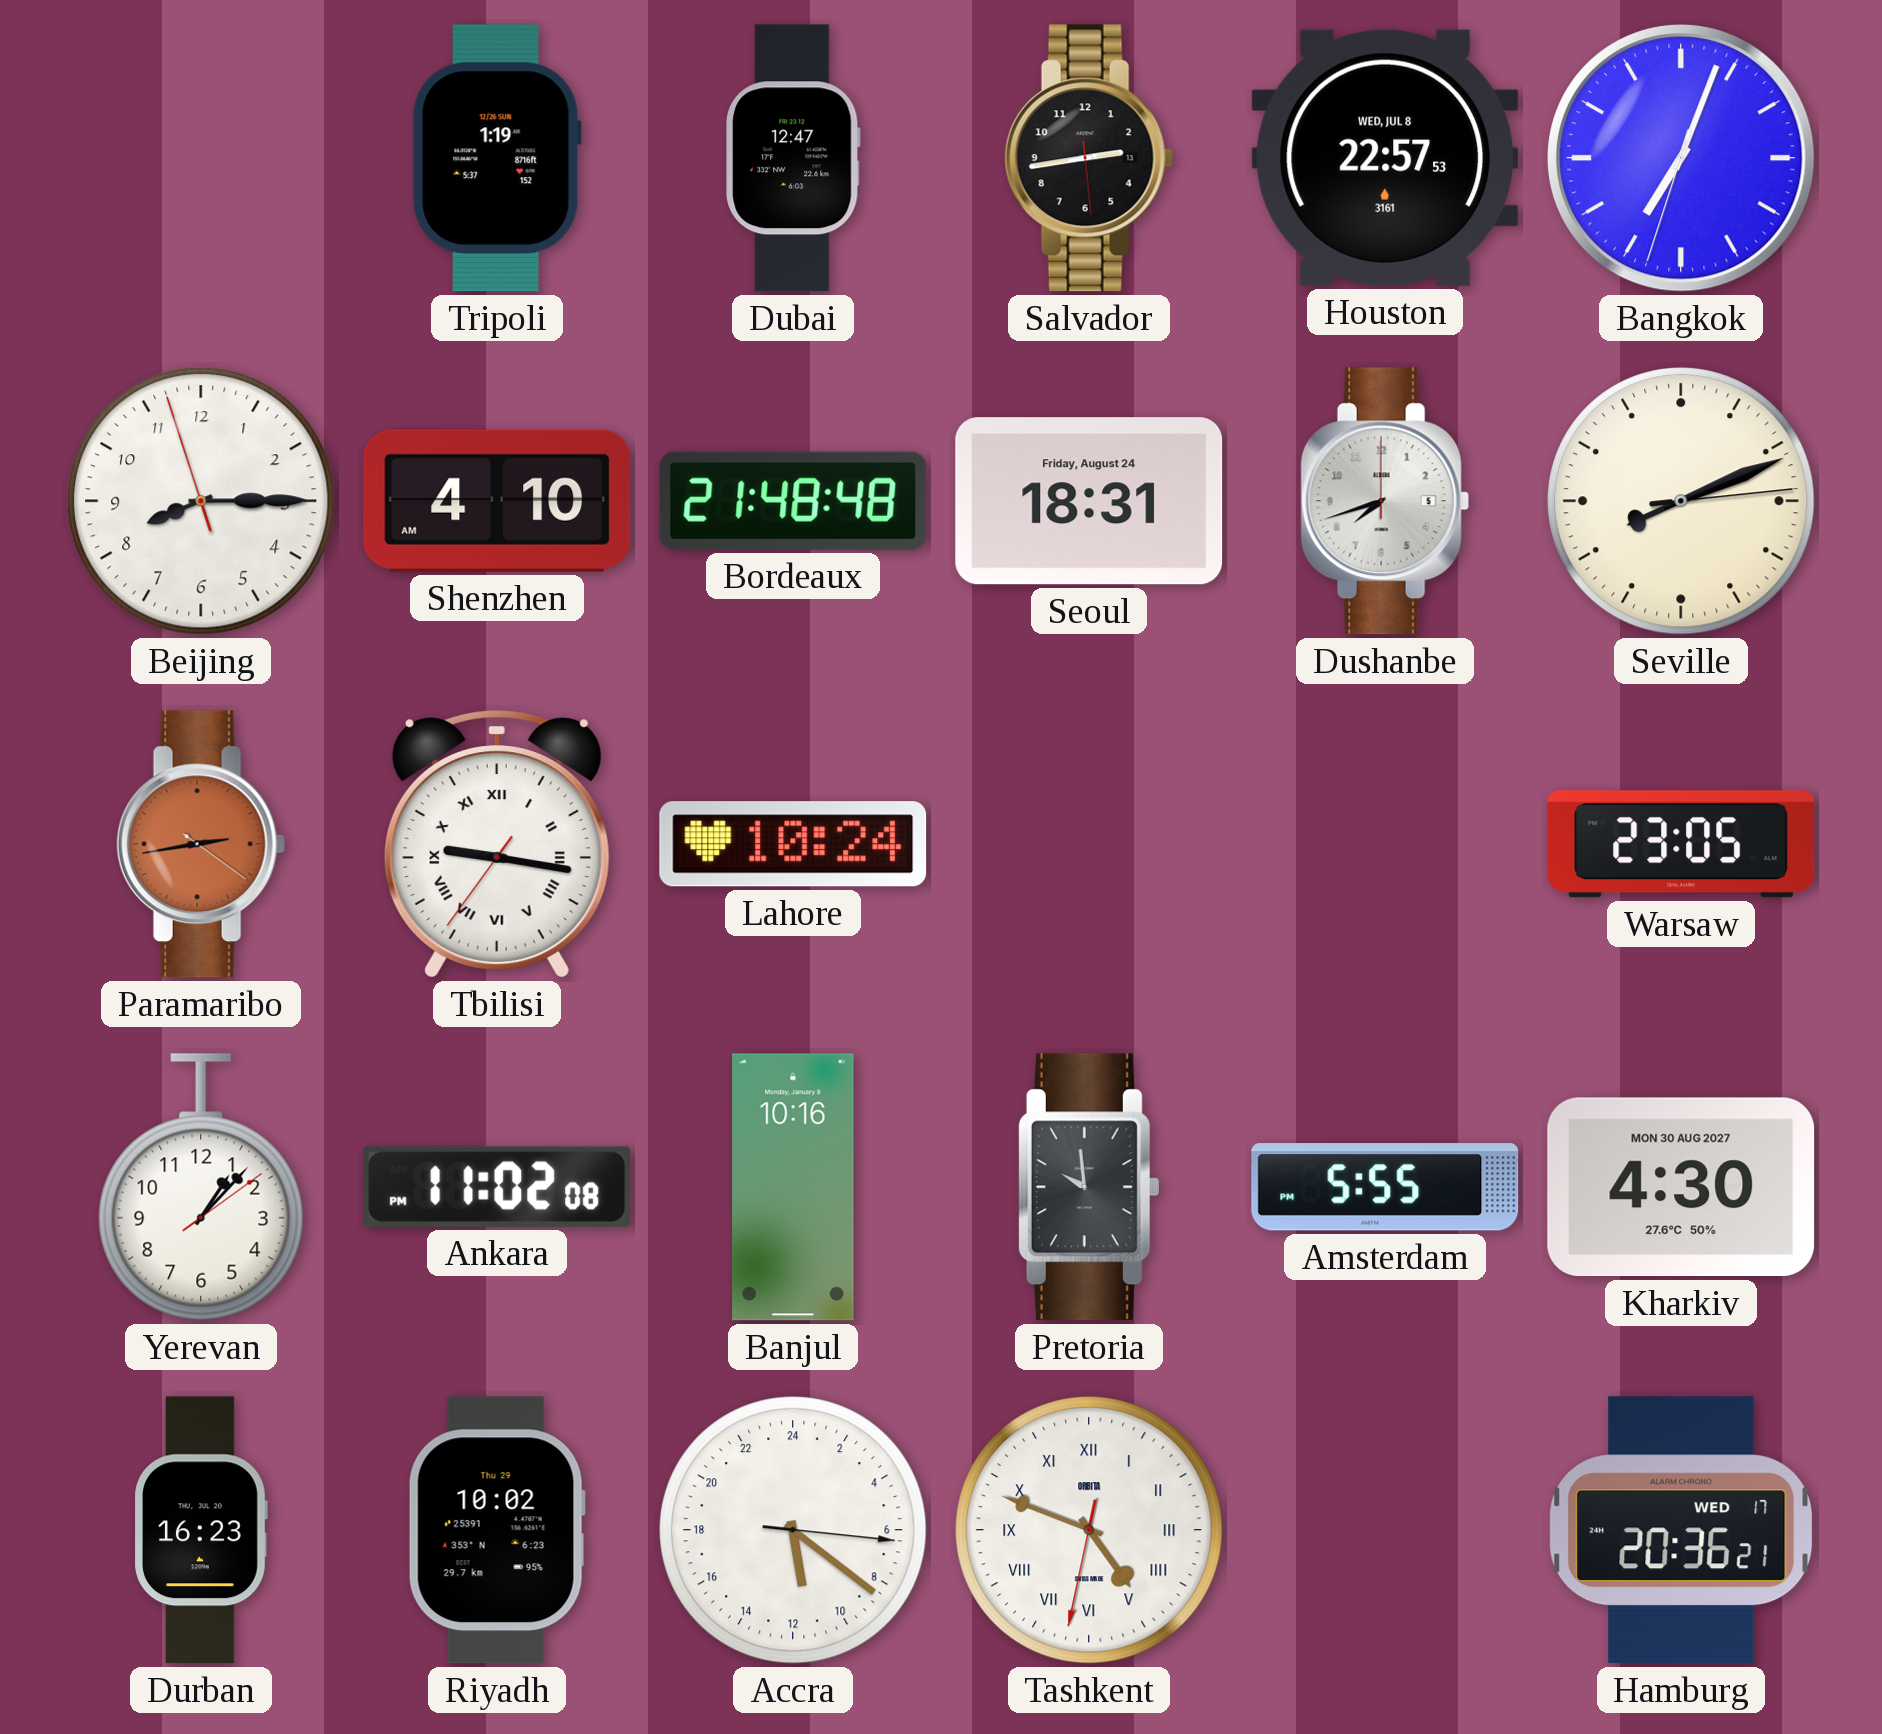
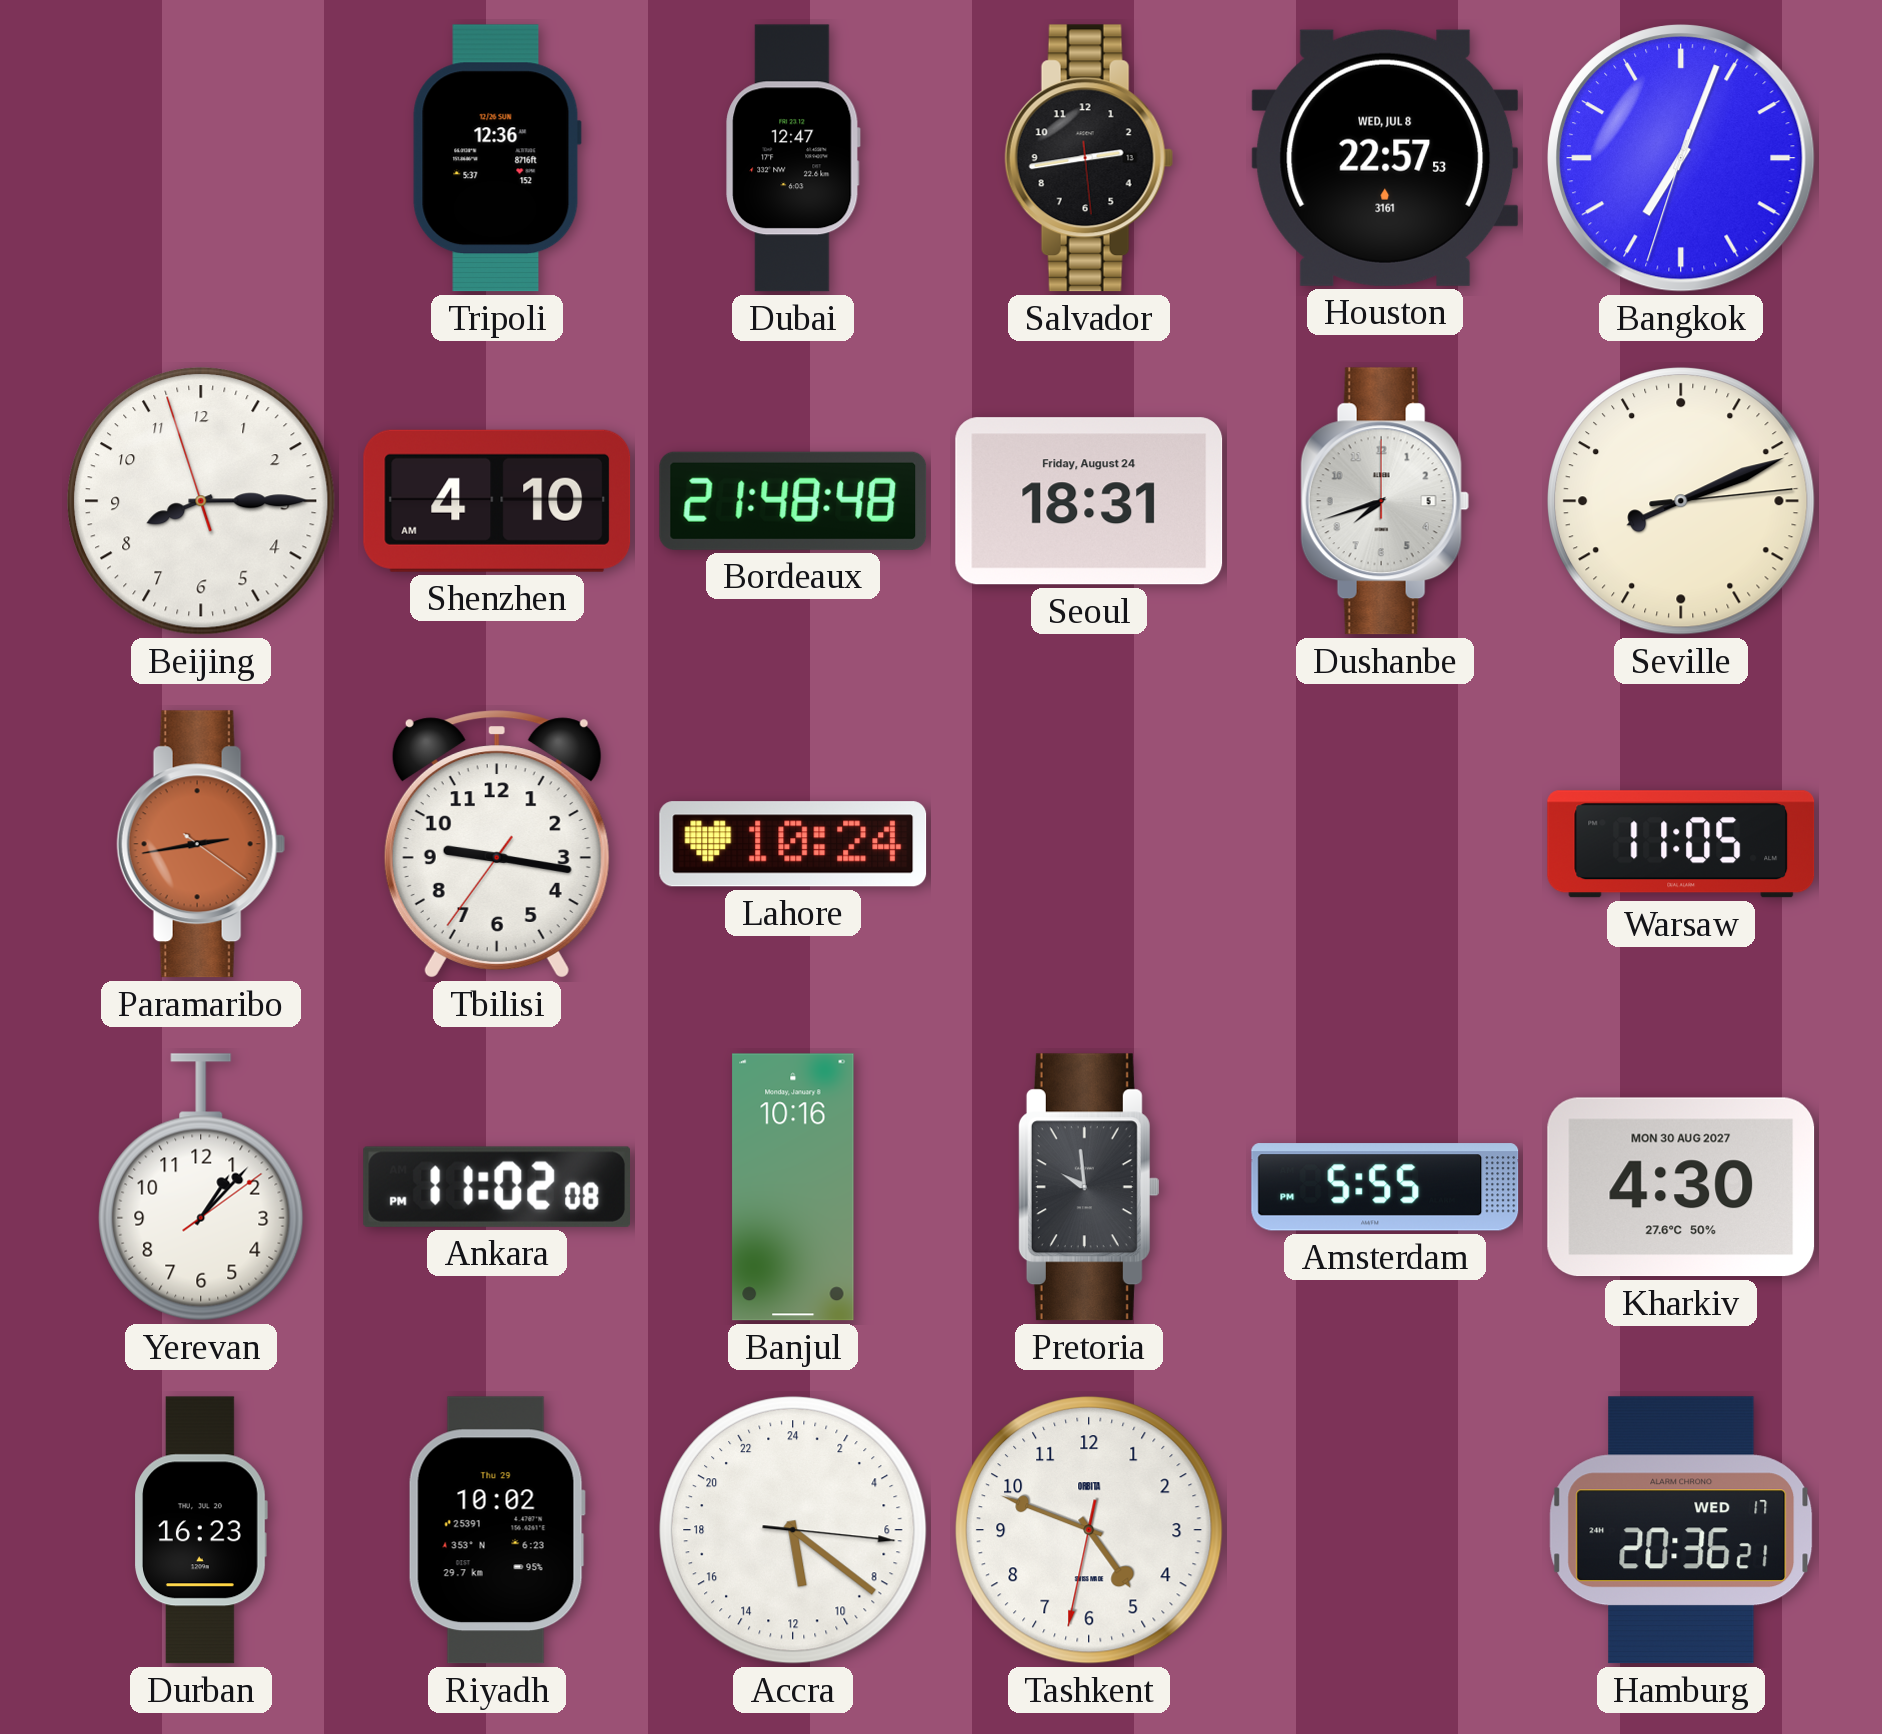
Tripoli: 1:19 -> 12:36 (497, 158)
Tbilisi numerals: Roman -> Arabic (497, 844)
Warsaw: 23:05 -> 11:05 (1681, 844)
Tashkent numerals: Roman -> Arabic (1089, 1530)
